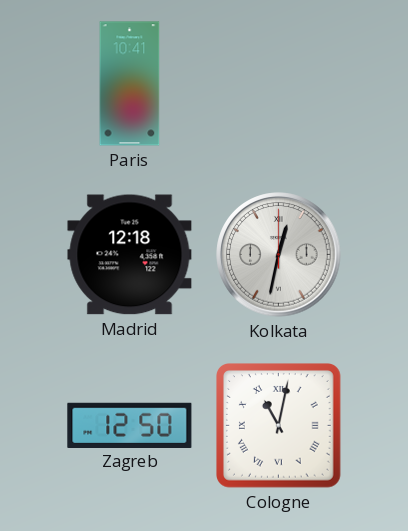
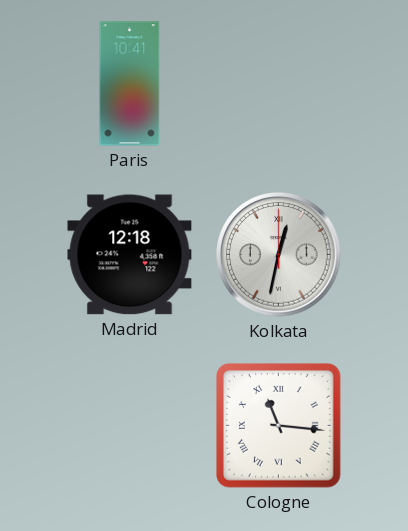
Zagreb: 12:50 -> none (130, 425)
Cologne: 11:02 -> 11:16 (279, 426)
